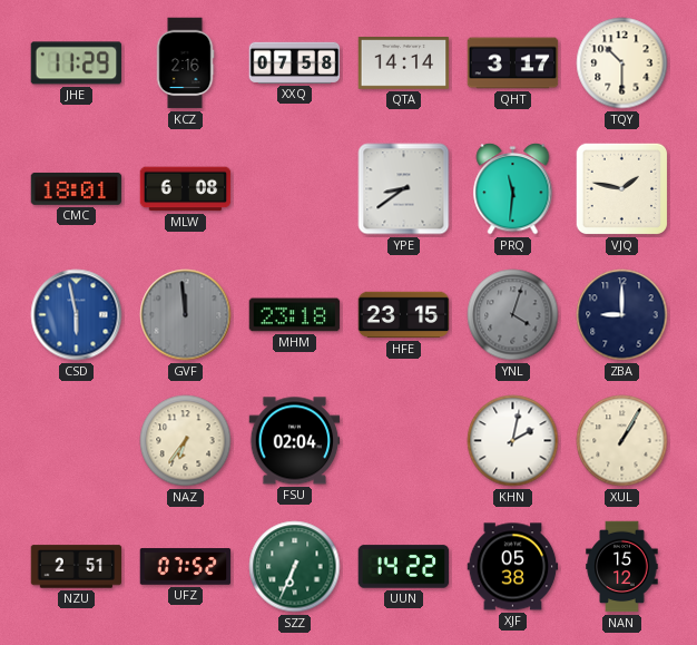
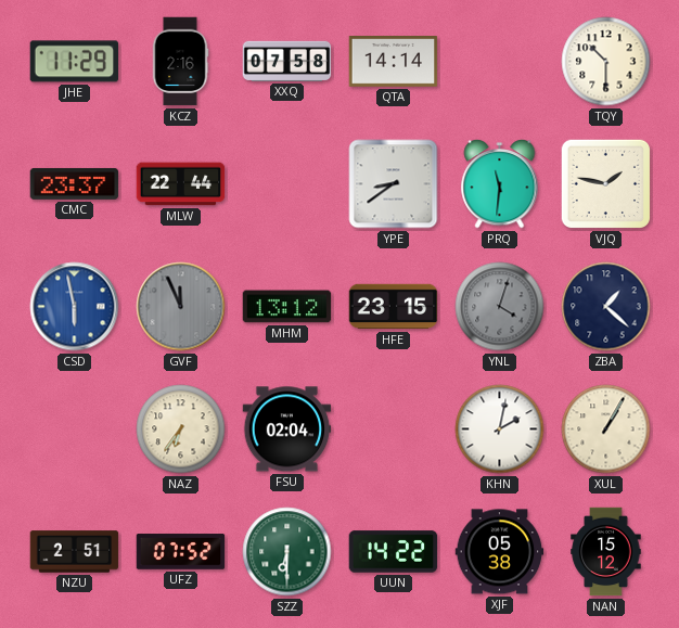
QHT: 3:17 -> none (513, 63)
CMC: 18:01 -> 23:37 (75, 183)
MLW: 6:08 -> 22:44 (181, 184)
GVF: 11:59 -> 11:56 (181, 307)
MHM: 23:18 -> 13:12 (287, 307)
ZBA: 9:00 -> 1:22 (606, 307)
SZZ: 6:34 -> 6:30 (287, 552)
